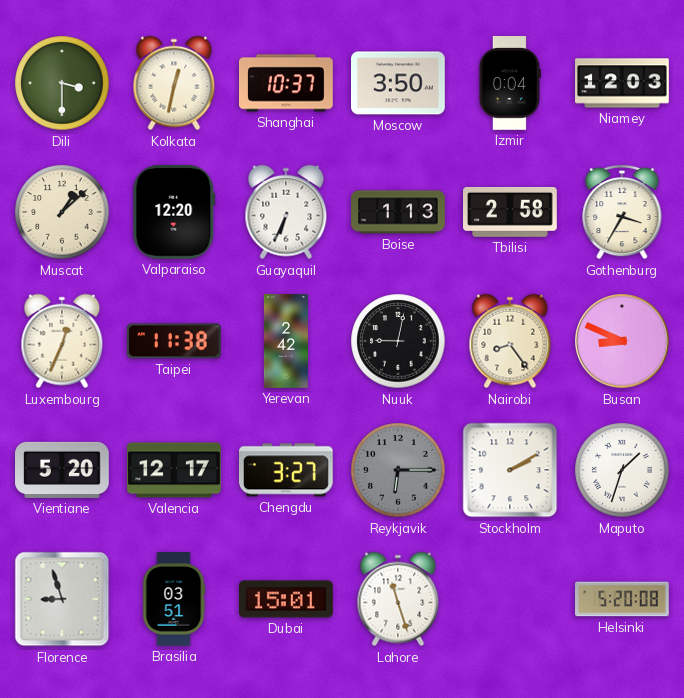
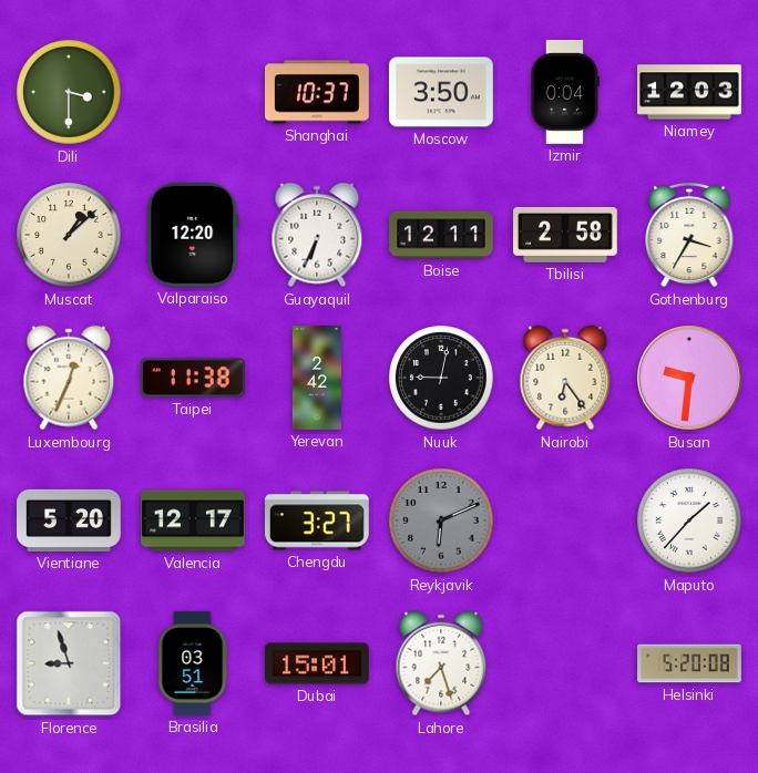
Kolkata: 12:32 -> none (174, 83)
Boise: 1:13 -> 12:11 (441, 235)
Nairobi: 8:24 -> 6:24 (565, 378)
Busan: 8:49 -> 9:31 (689, 378)
Reykjavik: 6:15 -> 6:11 (441, 521)
Stockholm: 2:10 -> none (510, 470)
Maputo: 1:33 -> 1:37 (689, 521)
Lahore: 11:27 -> 7:27 (441, 663)
